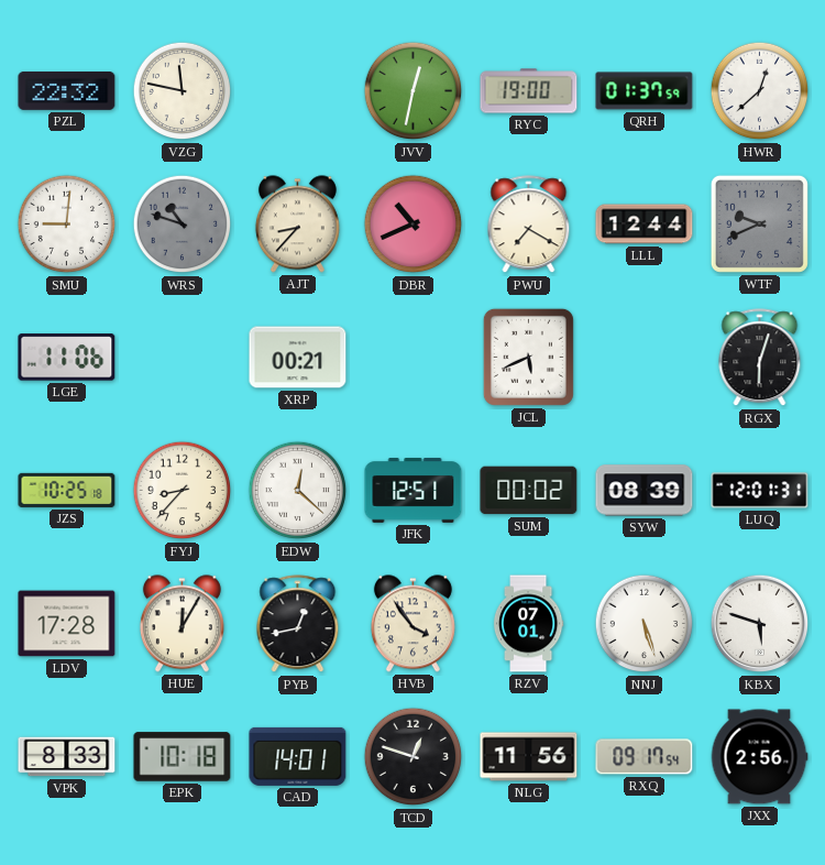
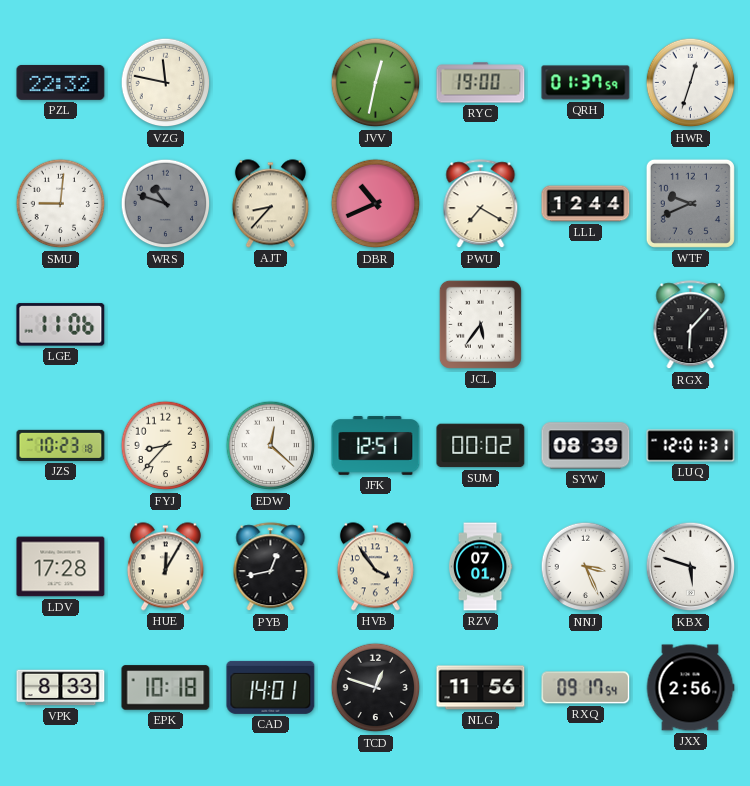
HWR: 12:38 -> 12:33 (691, 83)
XRP: 00:21 -> none (298, 358)
JCL: 5:41 -> 5:36 (480, 324)
RGX: 6:03 -> 6:07 (691, 325)
JZS: 10:25 -> 10:23 (61, 445)
NNJ: 5:27 -> 3:26 (586, 567)
